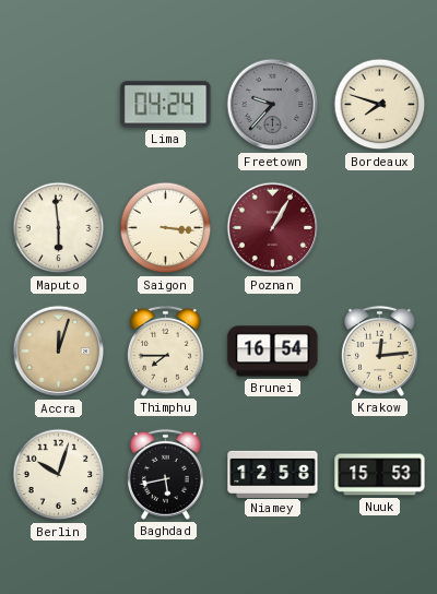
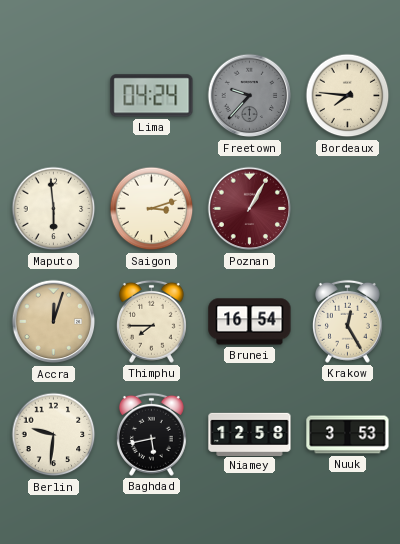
Bordeaux: 7:48 -> 7:46 (348, 96)
Saigon: 3:16 -> 3:12 (152, 209)
Krakow: 12:14 -> 12:25 (347, 321)
Berlin: 10:03 -> 9:31 (54, 435)
Nuuk: 15:53 -> 3:53 (348, 435)
